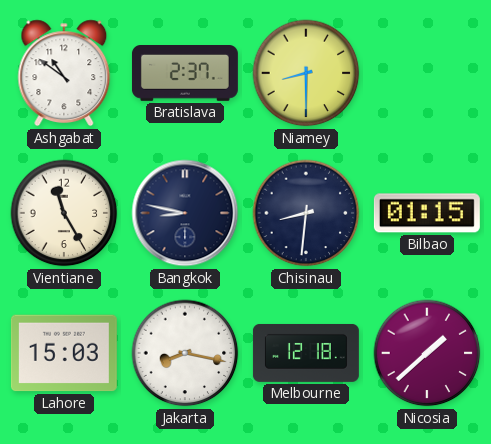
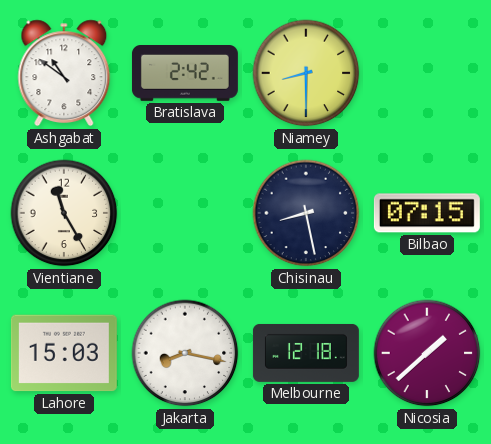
Bratislava: 2:37 -> 2:42 (185, 74)
Bangkok: 8:47 -> none (185, 213)
Chisinau: 8:31 -> 8:28 (306, 213)
Bilbao: 01:15 -> 07:15 (427, 213)
